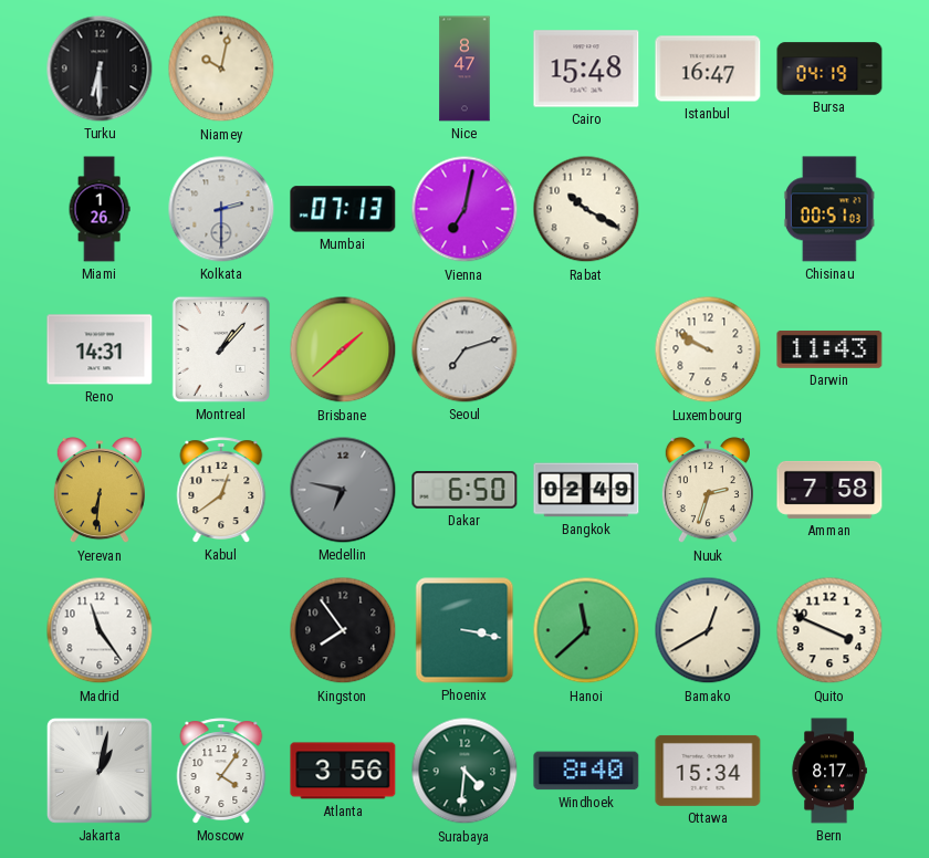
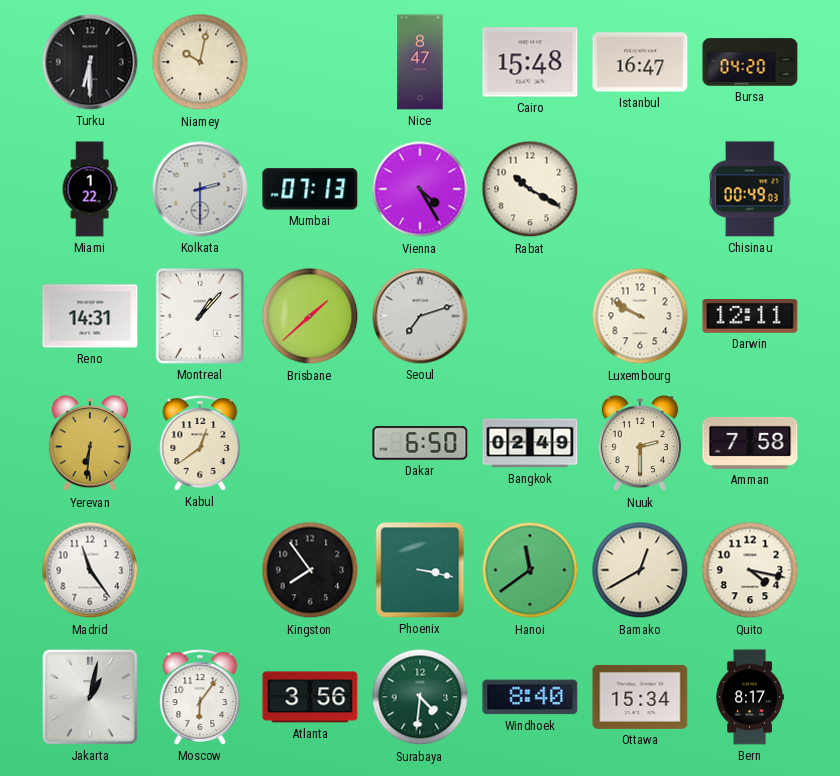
Bursa: 04:19 -> 04:20 (750, 62)
Miami: 1:26 -> 1:22 (90, 189)
Vienna: 7:02 -> 4:25 (420, 189)
Chisinau: 00:51 -> 00:49 (750, 189)
Darwin: 11:43 -> 12:11 (750, 316)
Medellin: 6:47 -> none (343, 490)
Nuuk: 2:33 -> 2:30 (640, 444)
Hanoi: 11:38 -> 11:39 (530, 570)
Quito: 3:49 -> 4:17 (750, 570)
Moscow: 4:06 -> 6:06 (200, 697)
